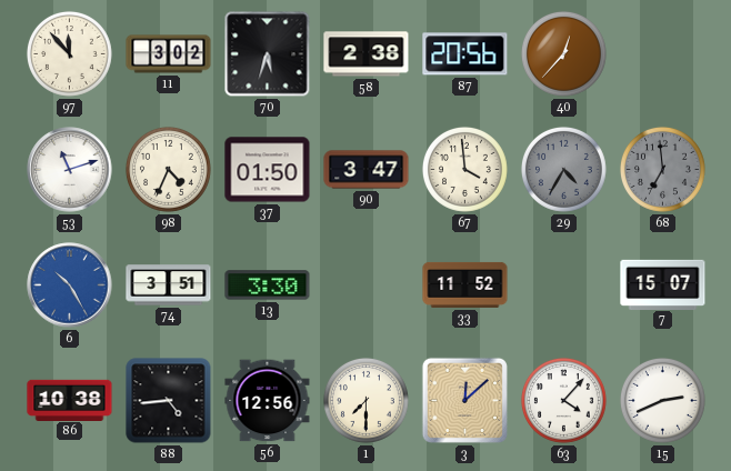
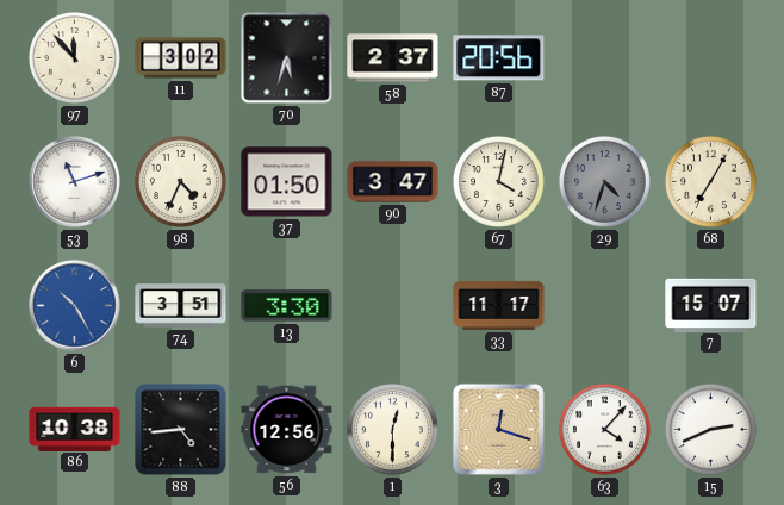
58: 2:38 -> 2:37 (393, 58)
40: 12:37 -> none (564, 54)
67: 3:59 -> 4:02 (499, 182)
29: 4:35 -> 4:33 (605, 182)
68: 6:59 -> 7:05 (711, 182)
68 dial: grey -> cream (711, 182)
33: 11:52 -> 11:17 (499, 305)
1: 7:30 -> 12:30 (393, 430)
3: 12:08 -> 12:18 (498, 429)
